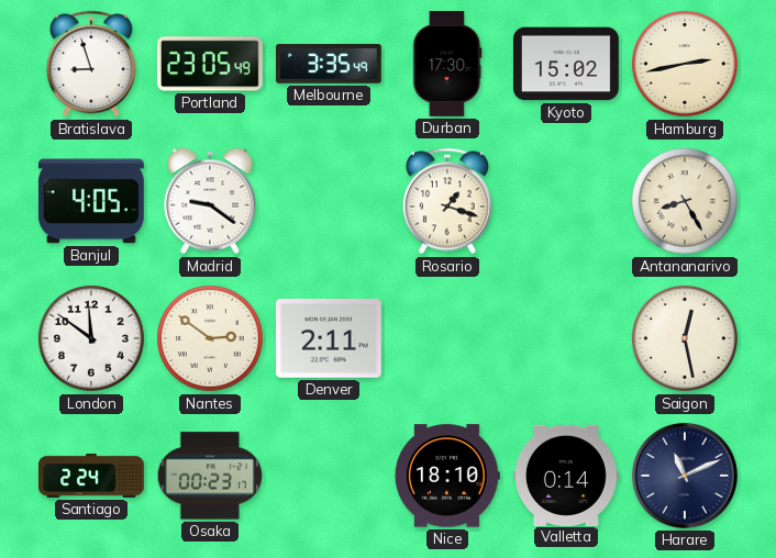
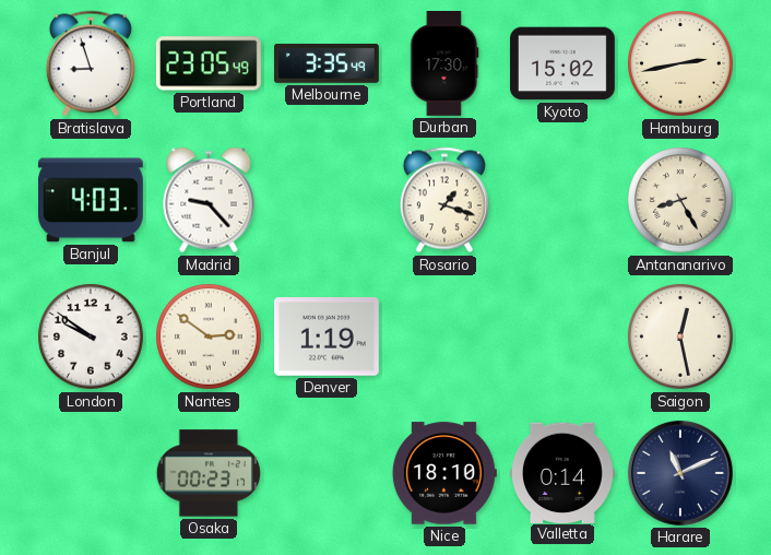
Banjul: 4:05 -> 4:03 (91, 200)
Madrid: 9:21 -> 9:23 (209, 200)
London: 11:51 -> 9:51 (92, 338)
Denver: 2:11 -> 1:19 (327, 338)
Santiago: 2:24 -> none (92, 476)
